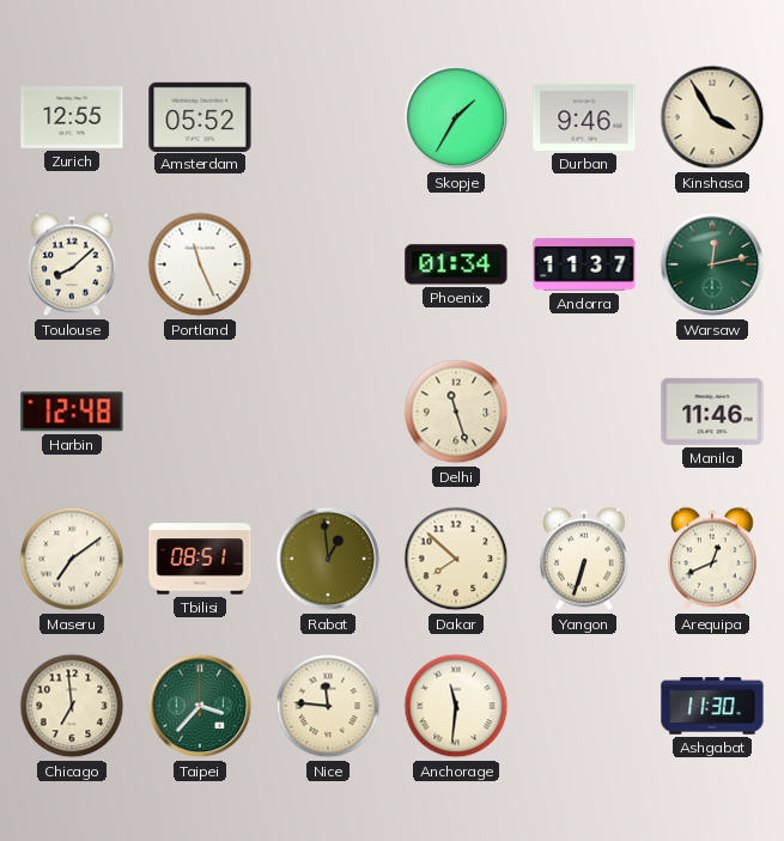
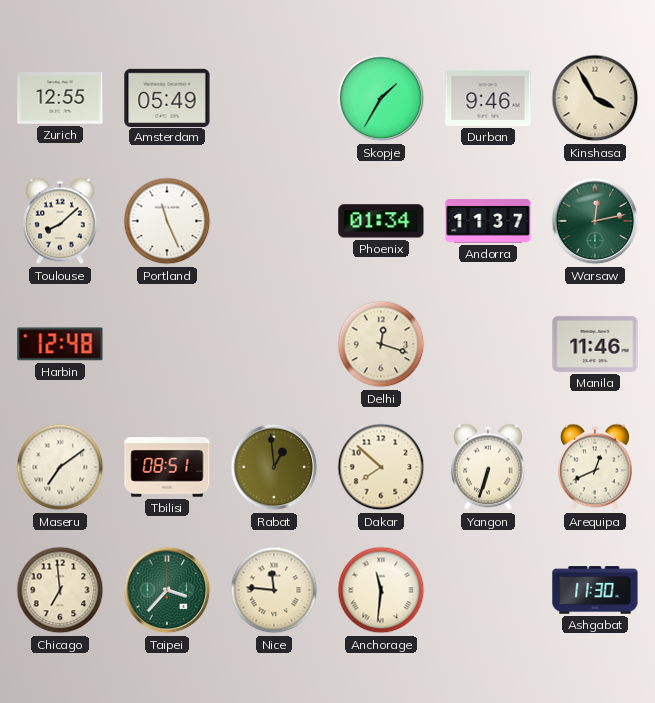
Amsterdam: 05:52 -> 05:49 (167, 97)
Delhi: 11:27 -> 12:18 (381, 344)
